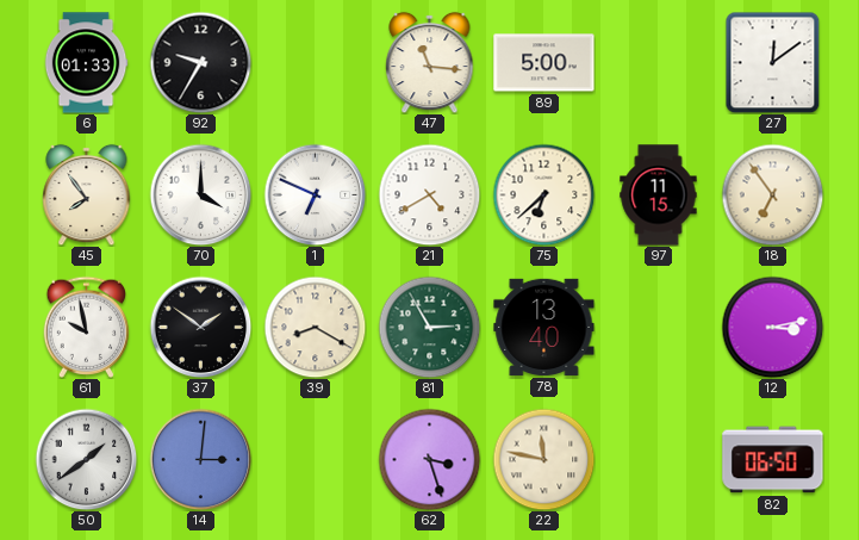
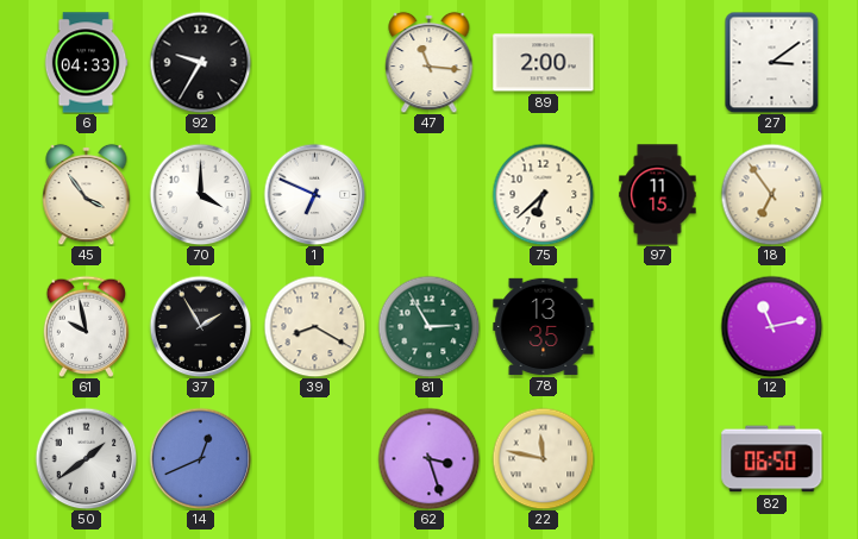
6: 01:33 -> 04:33 (86, 63)
89: 5:00 -> 2:00 (544, 63)
27: 12:09 -> 3:09 (772, 62)
45: 7:54 -> 3:54 (87, 194)
21: 4:40 -> none (429, 194)
37: 1:51 -> 1:55 (200, 326)
78: 13:40 -> 13:35 (544, 326)
12: 3:13 -> 11:13 (771, 326)
14: 3:01 -> 12:41 (200, 458)
